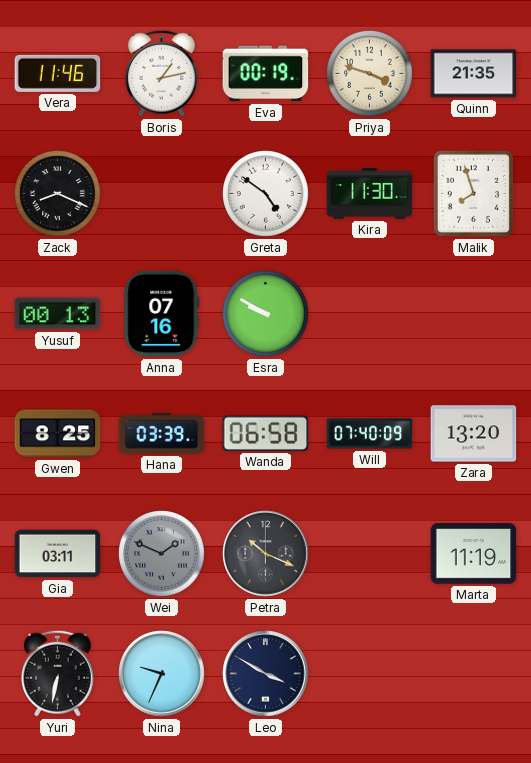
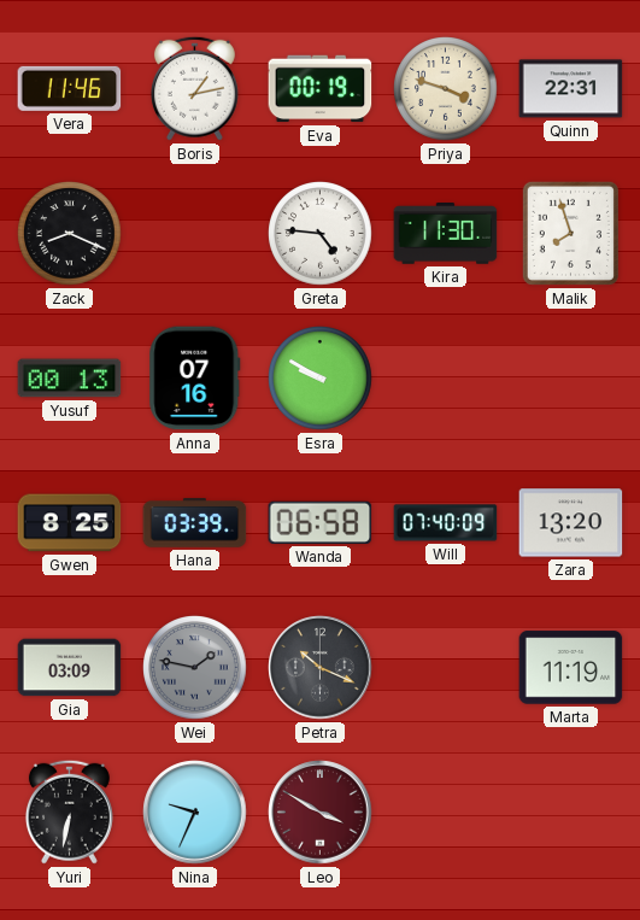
Quinn: 21:35 -> 22:31 (571, 89)
Greta: 4:51 -> 4:46 (321, 234)
Gia: 03:11 -> 03:09 (70, 668)
Wei: 1:49 -> 1:47 (195, 668)
Leo dial: navy -> burgundy (321, 813)
